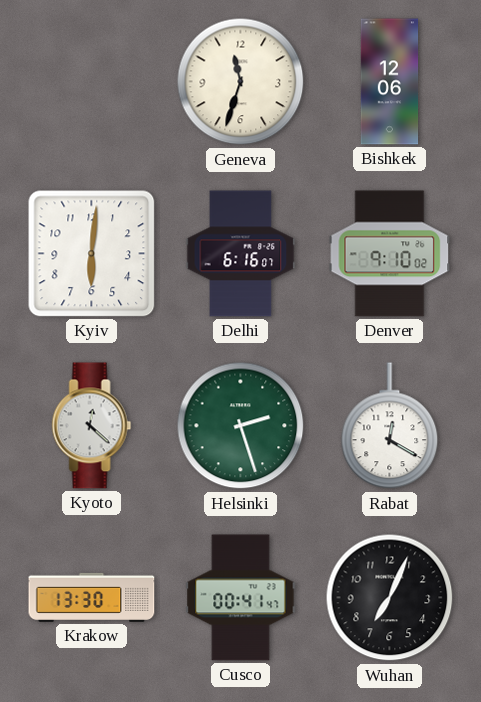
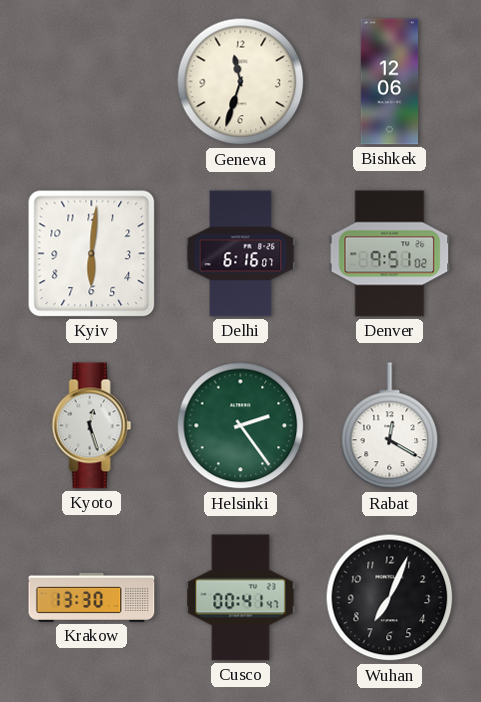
Denver: 9:10 -> 9:51 (390, 254)
Kyoto: 12:22 -> 12:27 (92, 426)
Helsinki: 2:27 -> 2:24 (241, 426)
